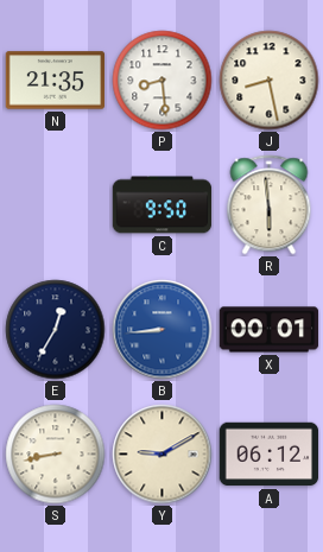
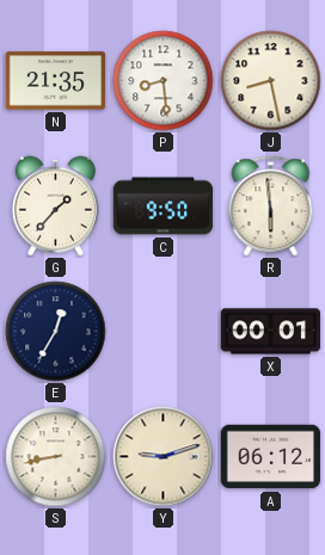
G: none -> 1:37 (55, 206)
B: 8:44 -> none (163, 330)
Y: 9:10 -> 9:12 (164, 457)
